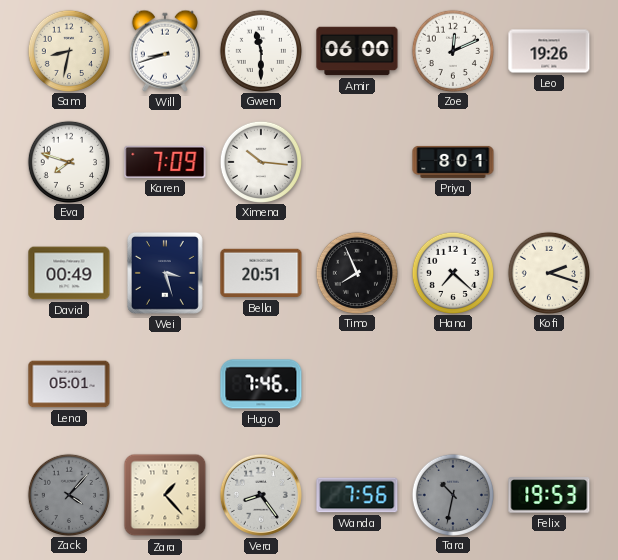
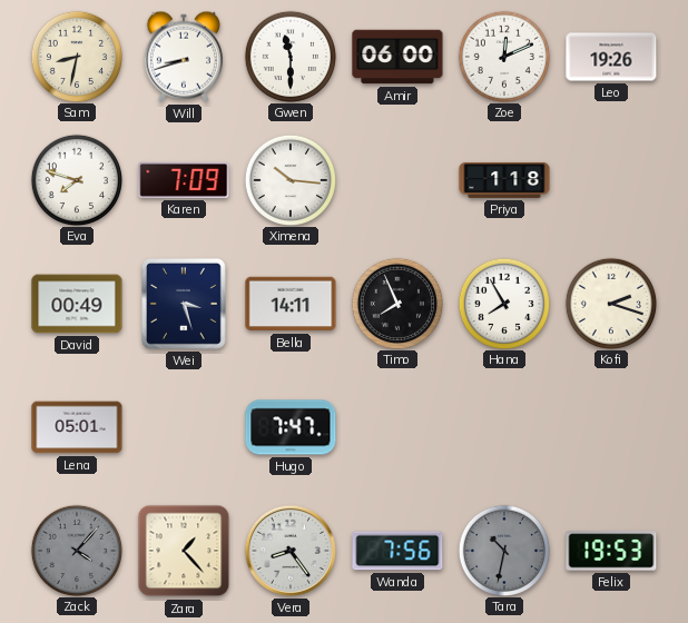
Priya: 8:01 -> 1:18 (504, 180)
Bella: 20:51 -> 14:11 (291, 304)
Hana: 7:22 -> 7:55 (503, 303)
Hugo: 7:46 -> 7:47 (291, 427)
